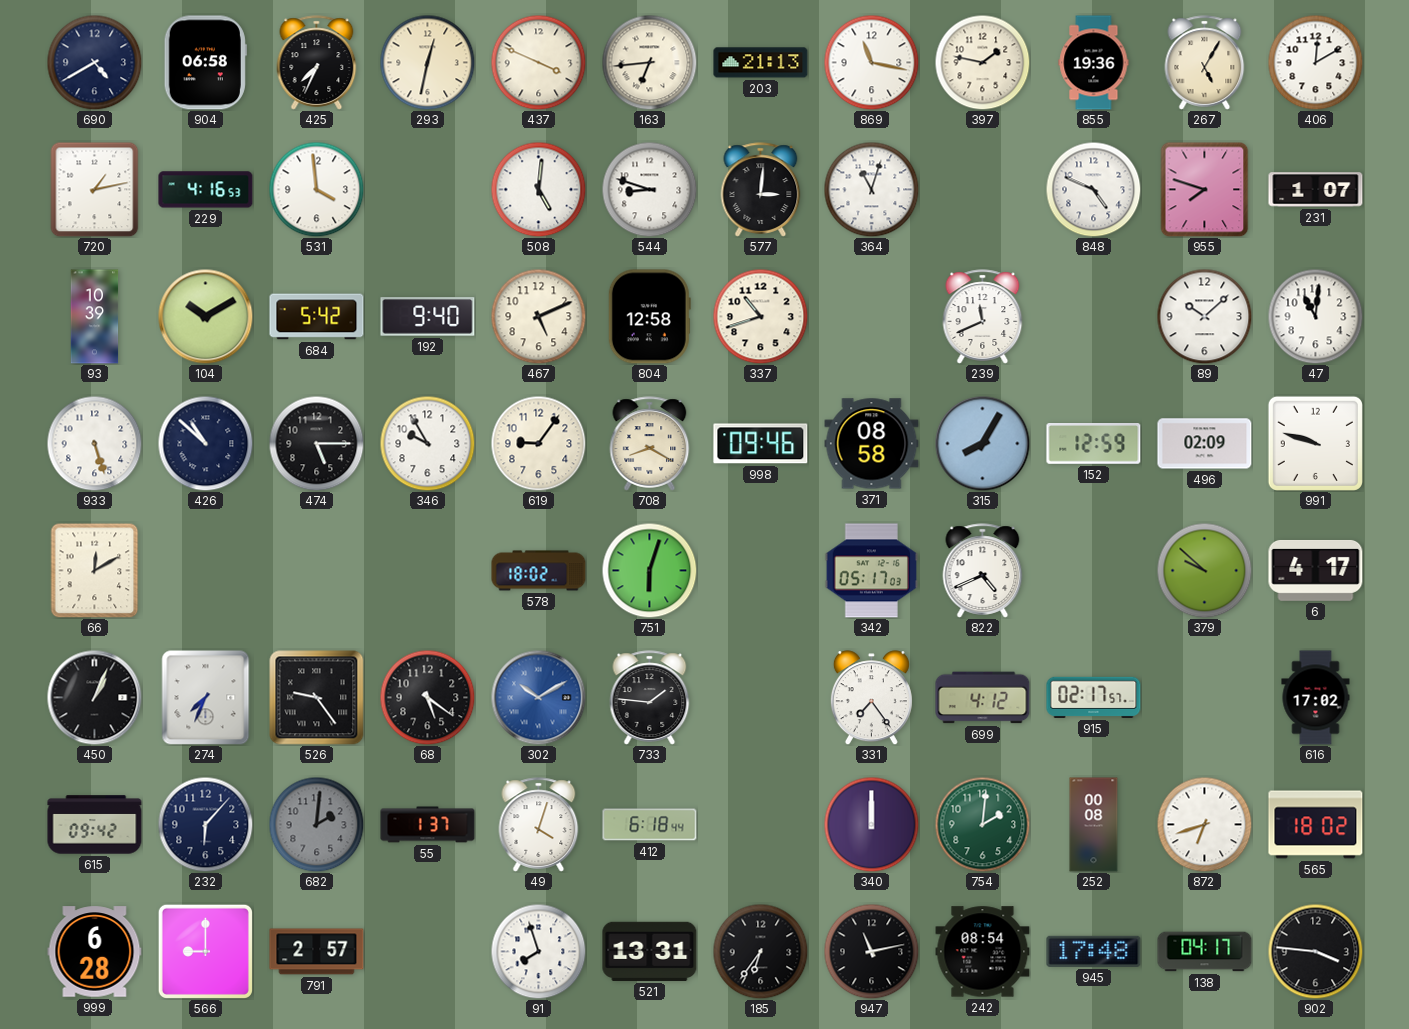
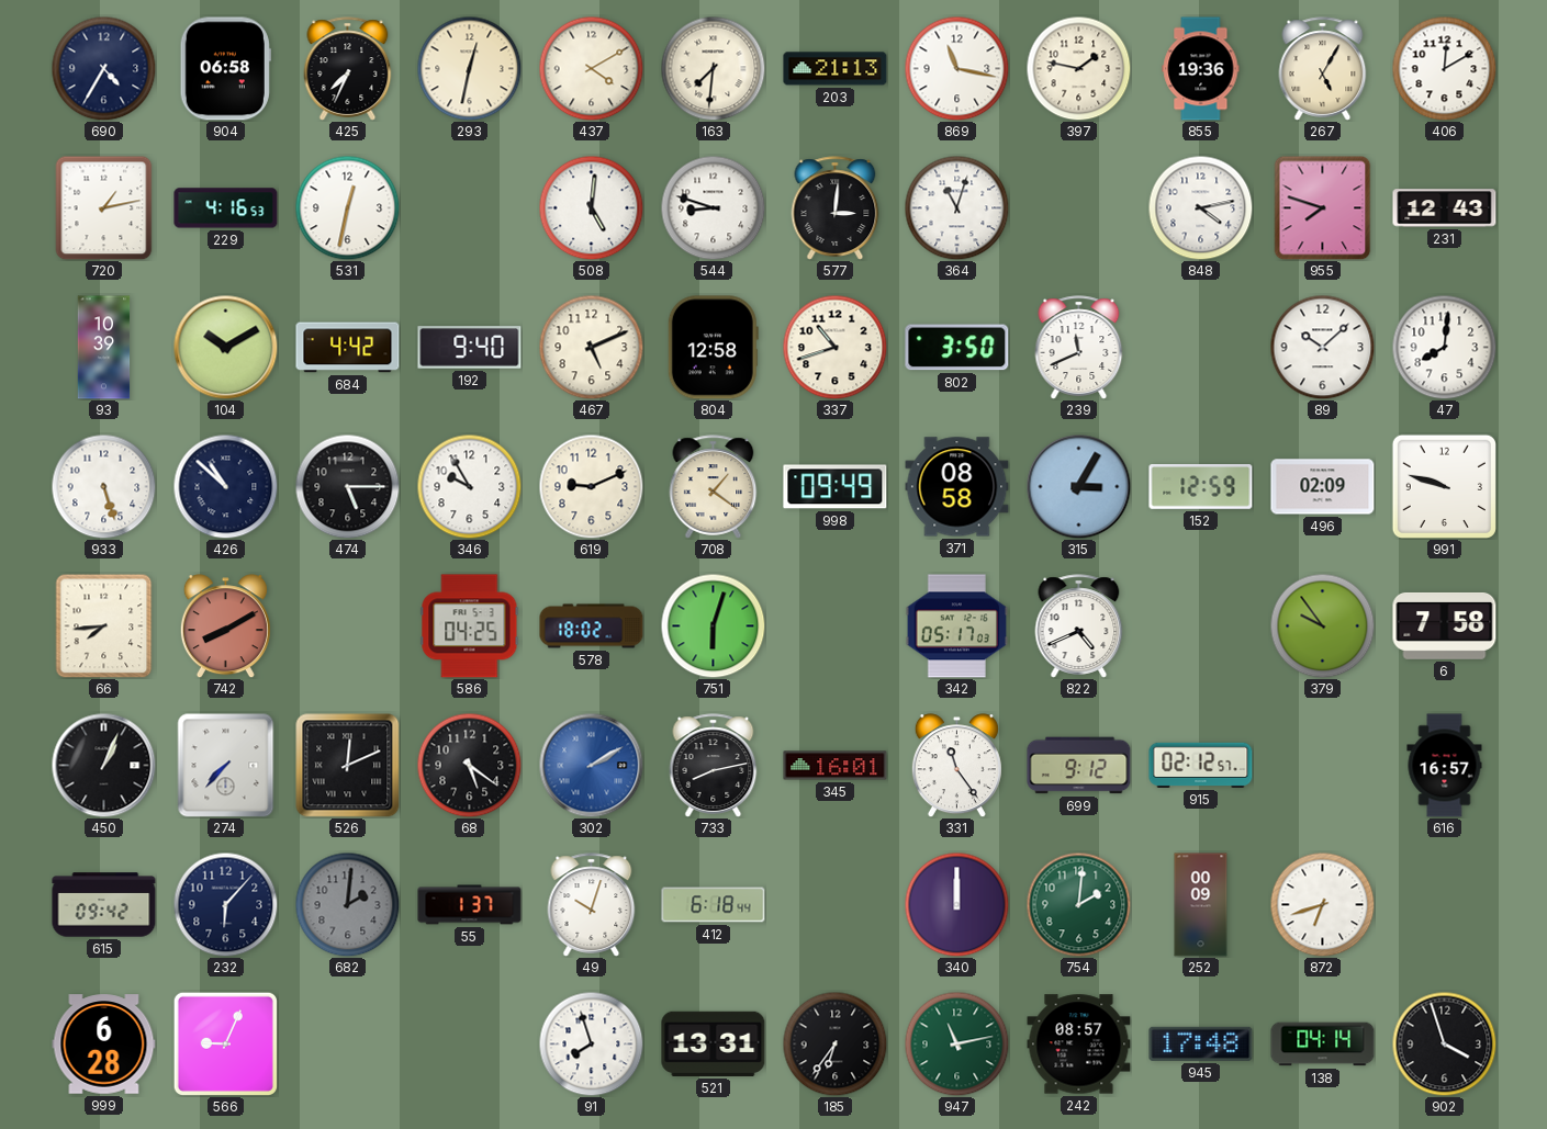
690: 4:40 -> 4:35 (103, 68)
437: 3:49 -> 4:10 (591, 68)
163: 6:44 -> 7:31 (713, 68)
531: 3:59 -> 12:32 (347, 207)
848: 4:49 -> 4:13 (1200, 207)
231: 1:07 -> 12:43 (1445, 208)
684: 5:42 -> 4:42 (348, 348)
802: none -> 3:50 (957, 348)
47: 11:01 -> 8:01 (1444, 347)
619: 9:06 -> 9:11 (591, 486)
708: 8:20 -> 1:21 (714, 487)
998: 09:46 -> 09:49 (836, 487)
315: 8:05 -> 3:05 (1078, 486)
66: 12:10 -> 7:44 (104, 625)
742: none -> 8:10 (225, 626)
586: none -> 04:25 (470, 626)
379: 9:52 -> 9:54 (1322, 625)
6: 4:17 -> 7:58 (1445, 625)
274: 7:34 -> 7:37 (226, 765)
526: 9:24 -> 12:11 (348, 766)
302: 10:10 -> 2:10 (591, 765)
733: 1:46 -> 8:13 (714, 766)
345: none -> 16:01 (836, 766)
331: 7:24 -> 11:24 (956, 766)
699: 4:12 -> 9:12 (1079, 766)
915: 02:17 -> 02:12 (1201, 765)
616: 17:02 -> 16:57 (1445, 766)
49: 4:03 -> 10:03 (592, 905)
252: 00:08 -> 00:09 (1201, 905)
565: 18:02 -> none (1316, 825)
566: 9:00 -> 9:04 (225, 1043)
791: 2:57 -> none (317, 952)
947 dial: black -> green (956, 1043)
242: 08:54 -> 08:57 (1079, 1045)
138: 04:17 -> 04:14 (1323, 1045)
902: 3:46 -> 3:57 (1444, 1043)
